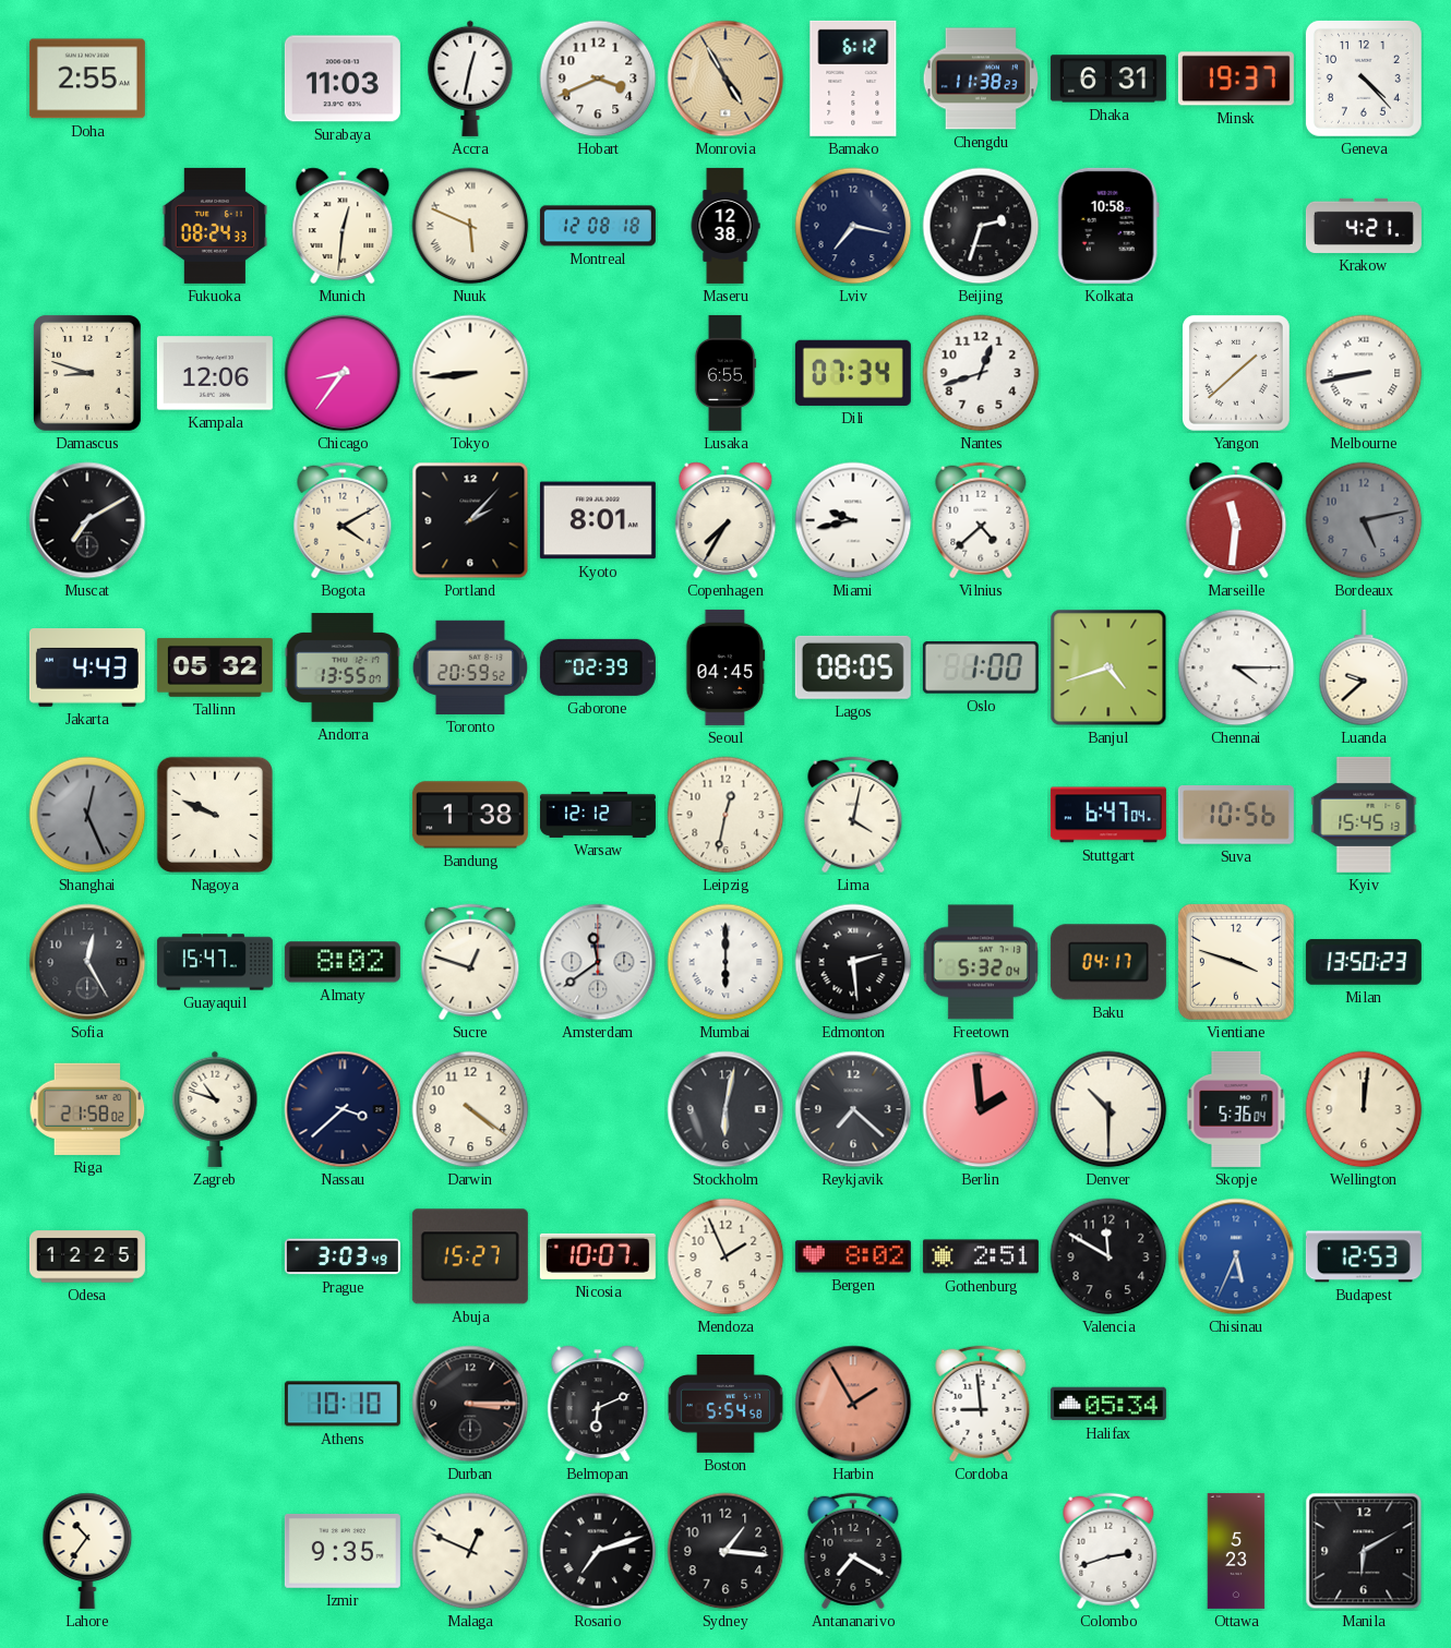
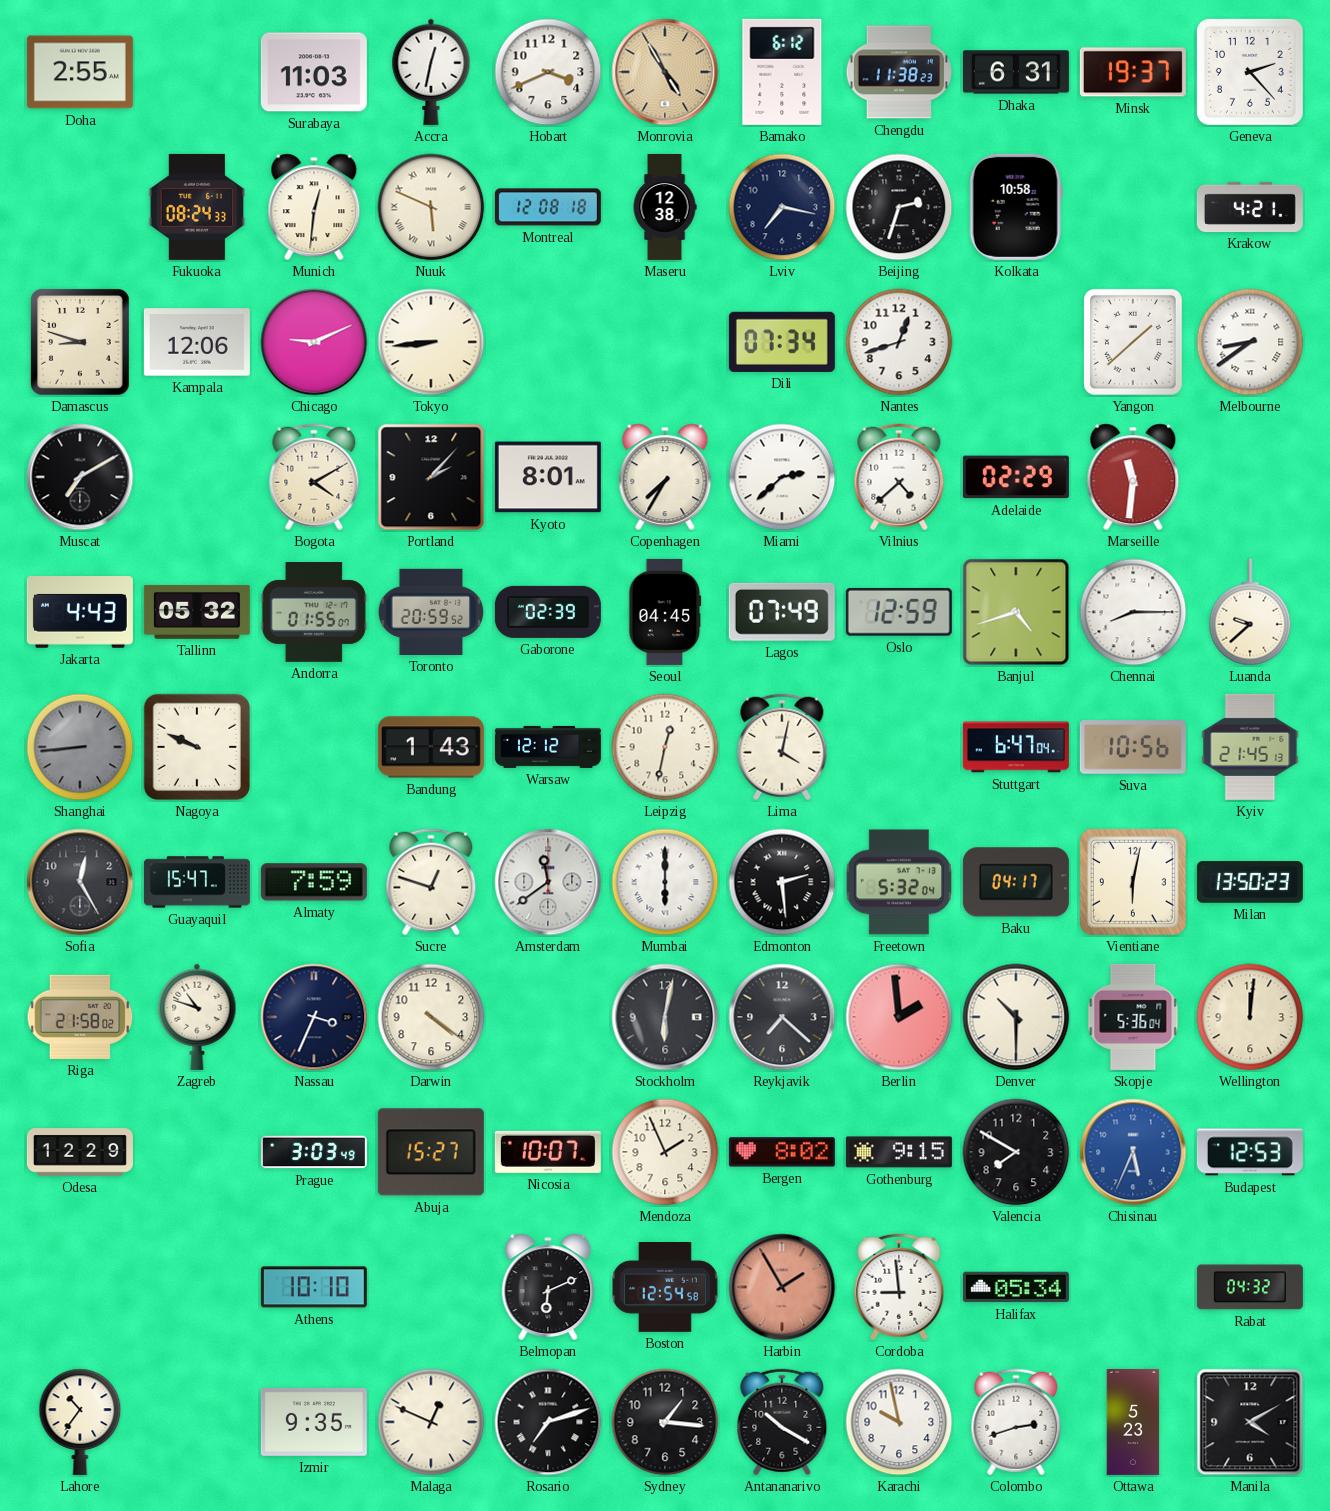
Geneva: 4:23 -> 2:23 (1250, 72)
Chicago: 8:36 -> 9:11 (314, 342)
Lusaka: 6:55 -> none (725, 373)
Melbourne: 8:43 -> 8:39 (1250, 342)
Miami: 9:43 -> 2:38 (782, 477)
Adelaide: none -> 02:29 (1016, 477)
Bordeaux: 5:13 -> none (1364, 520)
Andorra: 13:55 -> 01:55 (314, 613)
Lagos: 08:05 -> 07:49 (782, 612)
Oslo: 1:00 -> 12:59 (899, 612)
Chennai: 4:15 -> 8:15 (1133, 612)
Shanghai: 12:26 -> 8:44 (80, 747)
Bandung: 1:38 -> 1:43 (431, 747)
Kyiv: 15:45 -> 21:45 (1250, 747)
Almaty: 8:02 -> 7:59 (314, 882)
Vientiane: 3:48 -> 6:02 (1133, 882)
Nassau: 3:38 -> 3:34 (314, 1017)
Odesa: 12:25 -> 12:29 (80, 1152)
Gothenburg: 2:51 -> 9:15 (899, 1152)
Valencia: 11:50 -> 7:50 (1016, 1152)
Durban: 3:15 -> none (470, 1404)
Boston: 5:54 -> 12:54 (665, 1288)
Rabat: none -> 04:32 (1250, 1287)
Antananarivo: 7:20 -> 10:20 (782, 1422)
Karachi: none -> 9:58 (899, 1422)
Manila: 6:10 -> 4:10 (1250, 1422)
